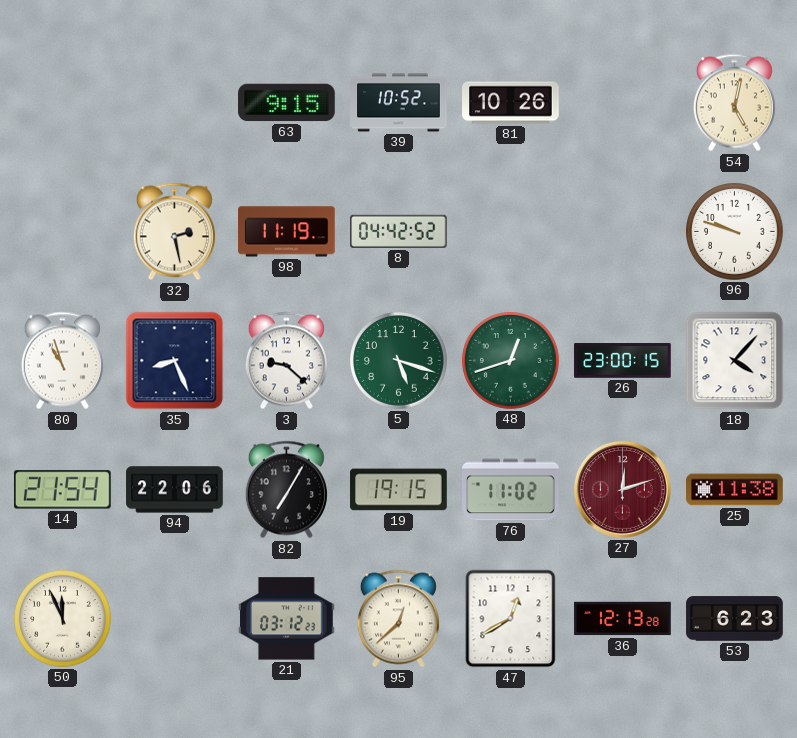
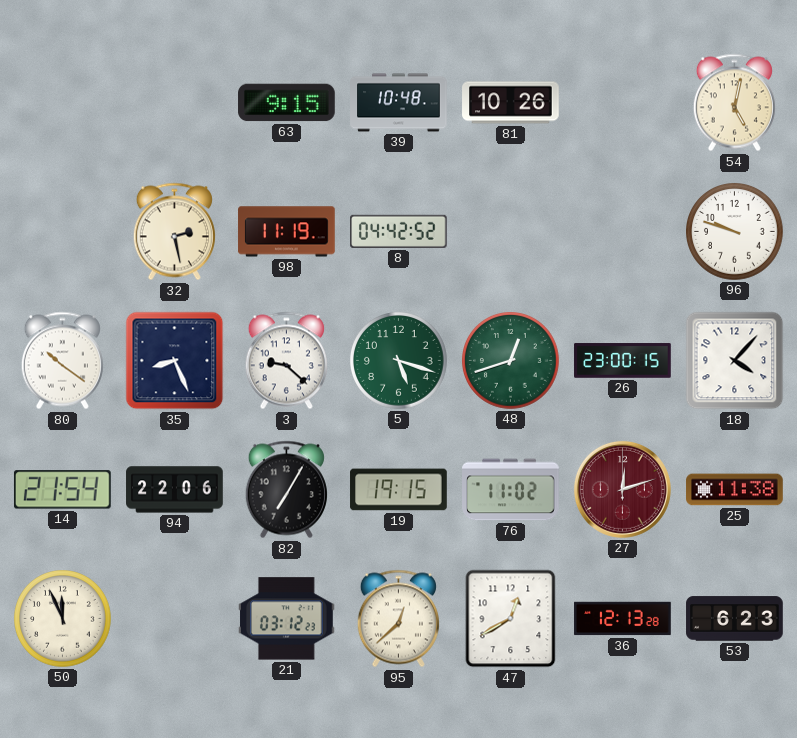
39: 10:52 -> 10:48 (399, 103)
80: 10:57 -> 10:21 (62, 361)
